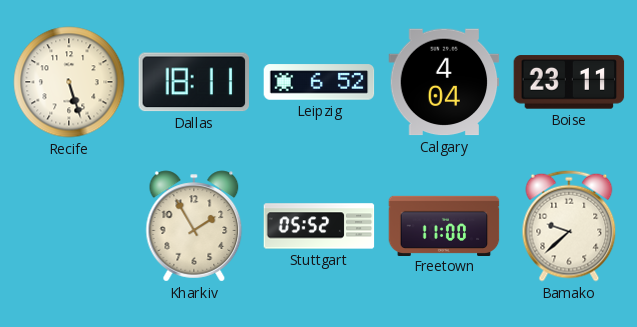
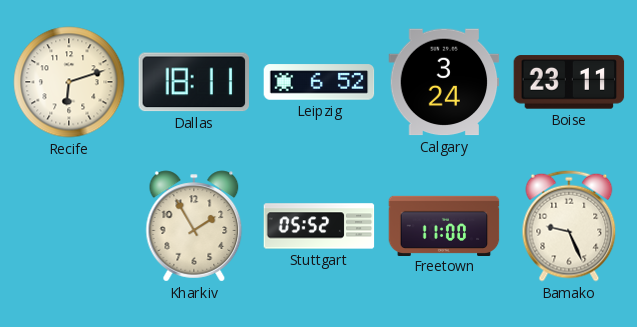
Recife: 5:27 -> 6:12 (69, 82)
Calgary: 4:04 -> 3:24 (444, 82)
Bamako: 9:38 -> 9:26 (569, 226)
